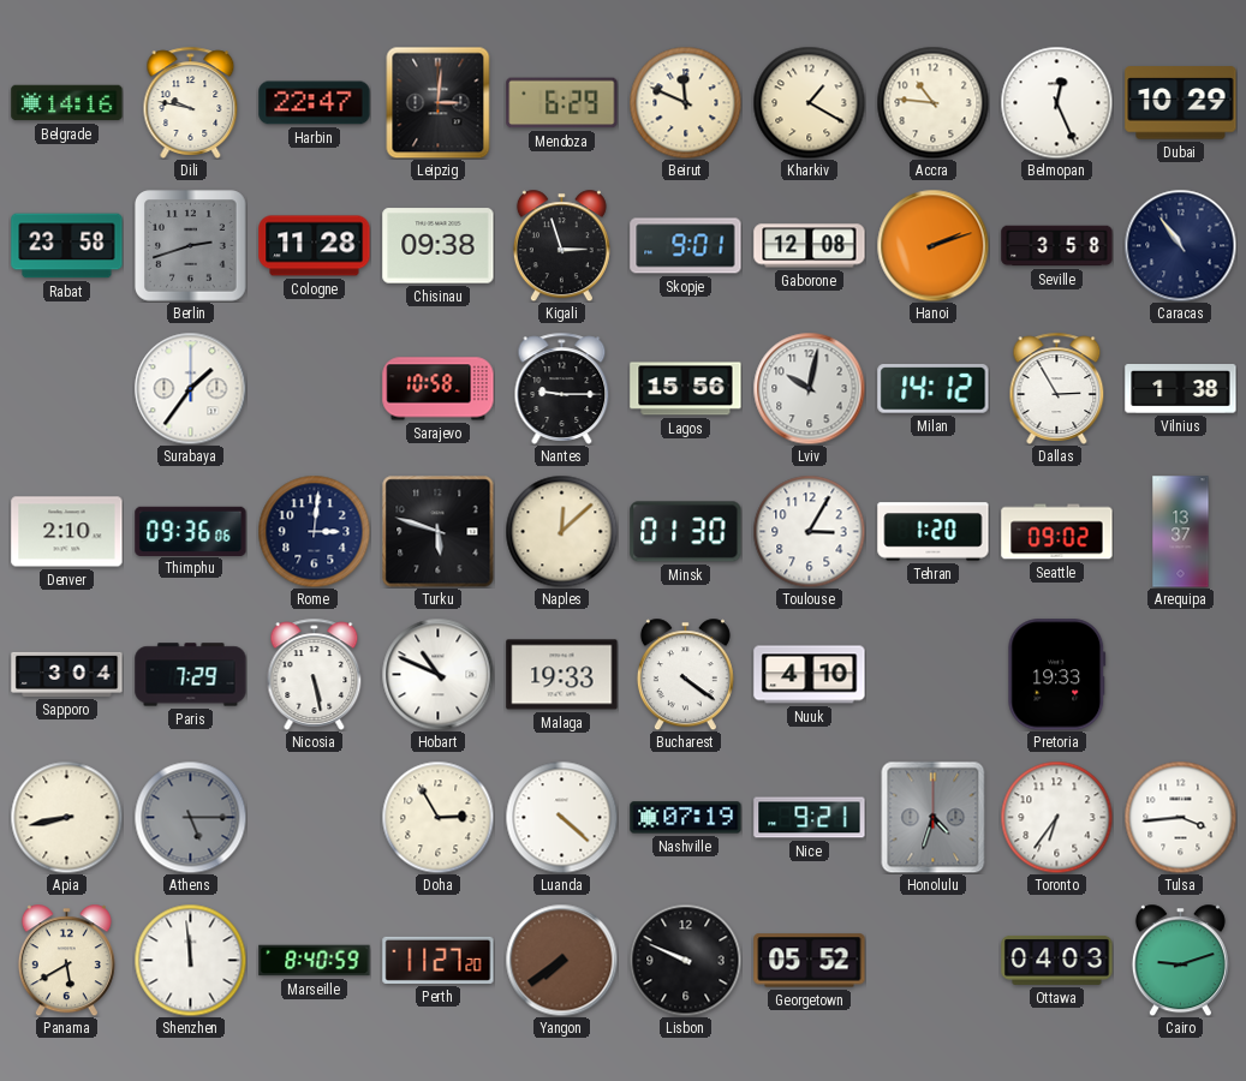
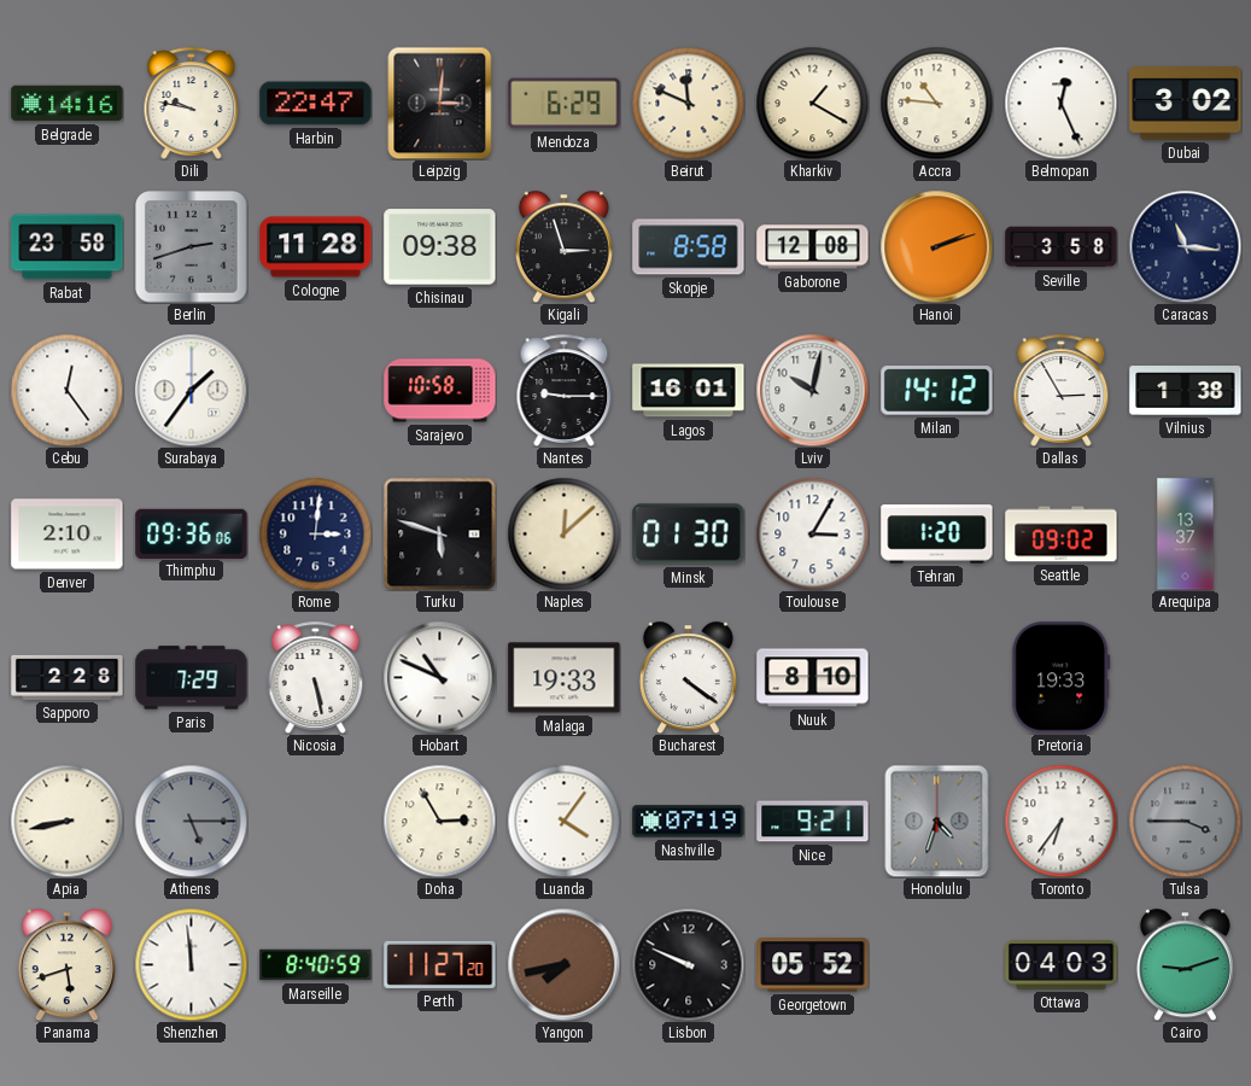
Dubai: 10:29 -> 3:02 (1186, 104)
Skopje: 9:01 -> 8:58 (689, 247)
Caracas: 10:54 -> 11:16 (1185, 246)
Cebu: none -> 12:24 (66, 390)
Lagos: 15:56 -> 16:01 (689, 391)
Sapporo: 3:04 -> 2:28 (68, 677)
Nuuk: 4:10 -> 8:10 (813, 678)
Luanda: 4:22 -> 4:06 (563, 821)
Tulsa: 3:44 -> 3:45 (1185, 821)
Tulsa dial: white -> grey (1185, 821)
Panama: 5:40 -> 5:42 (66, 964)
Yangon: 7:39 -> 7:43 (563, 964)
